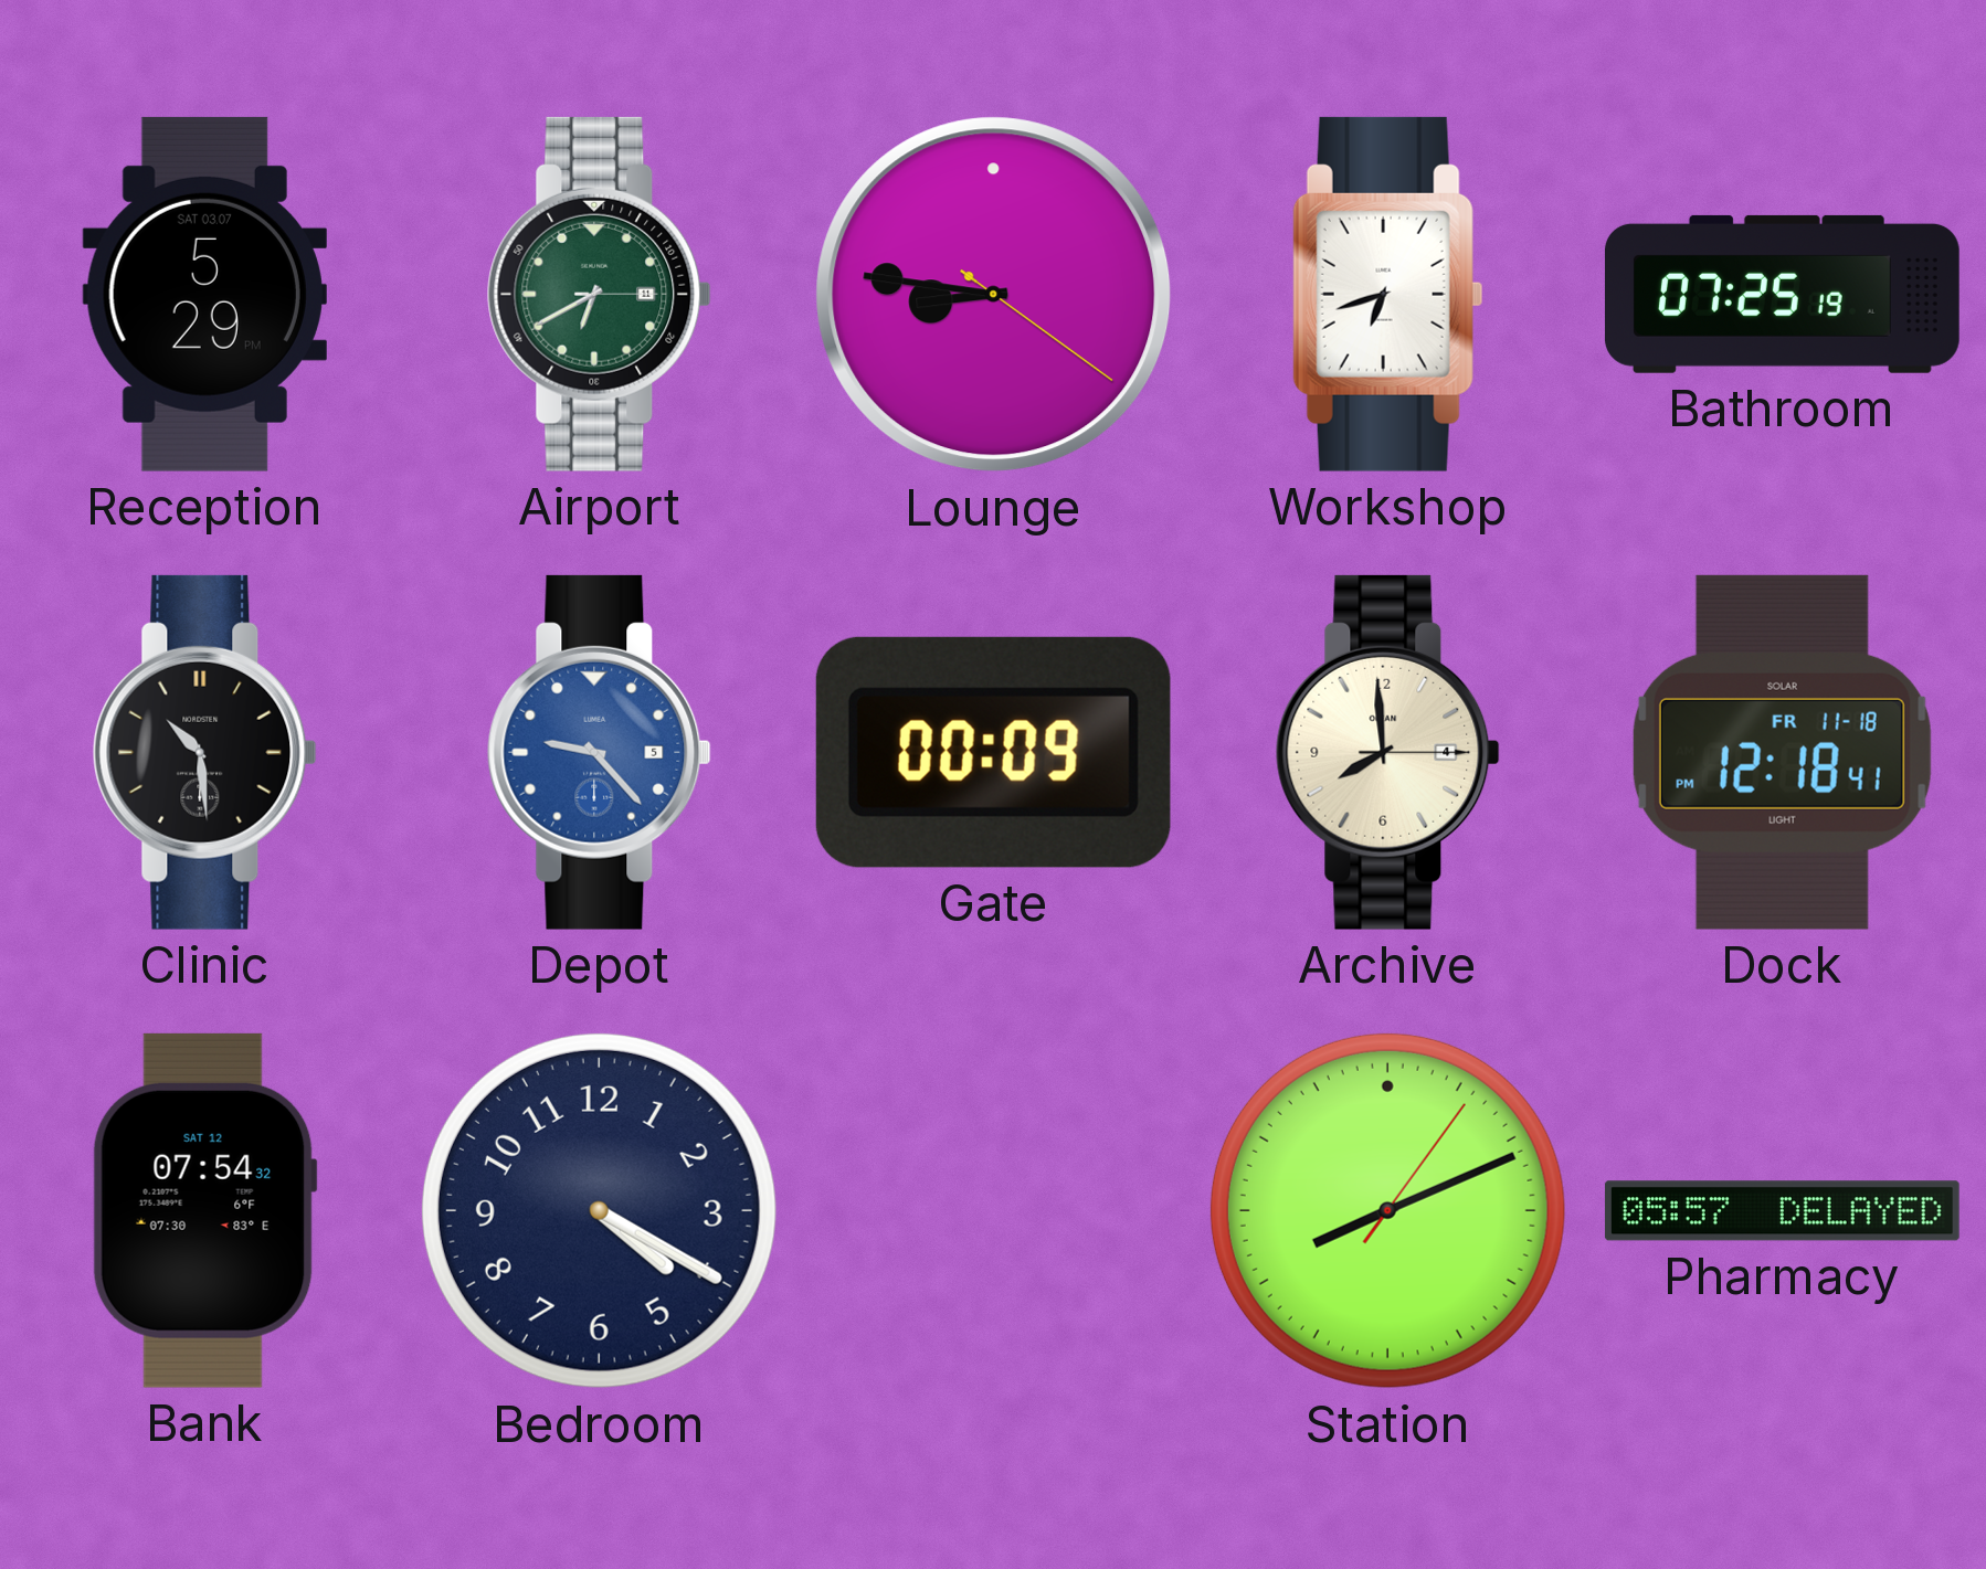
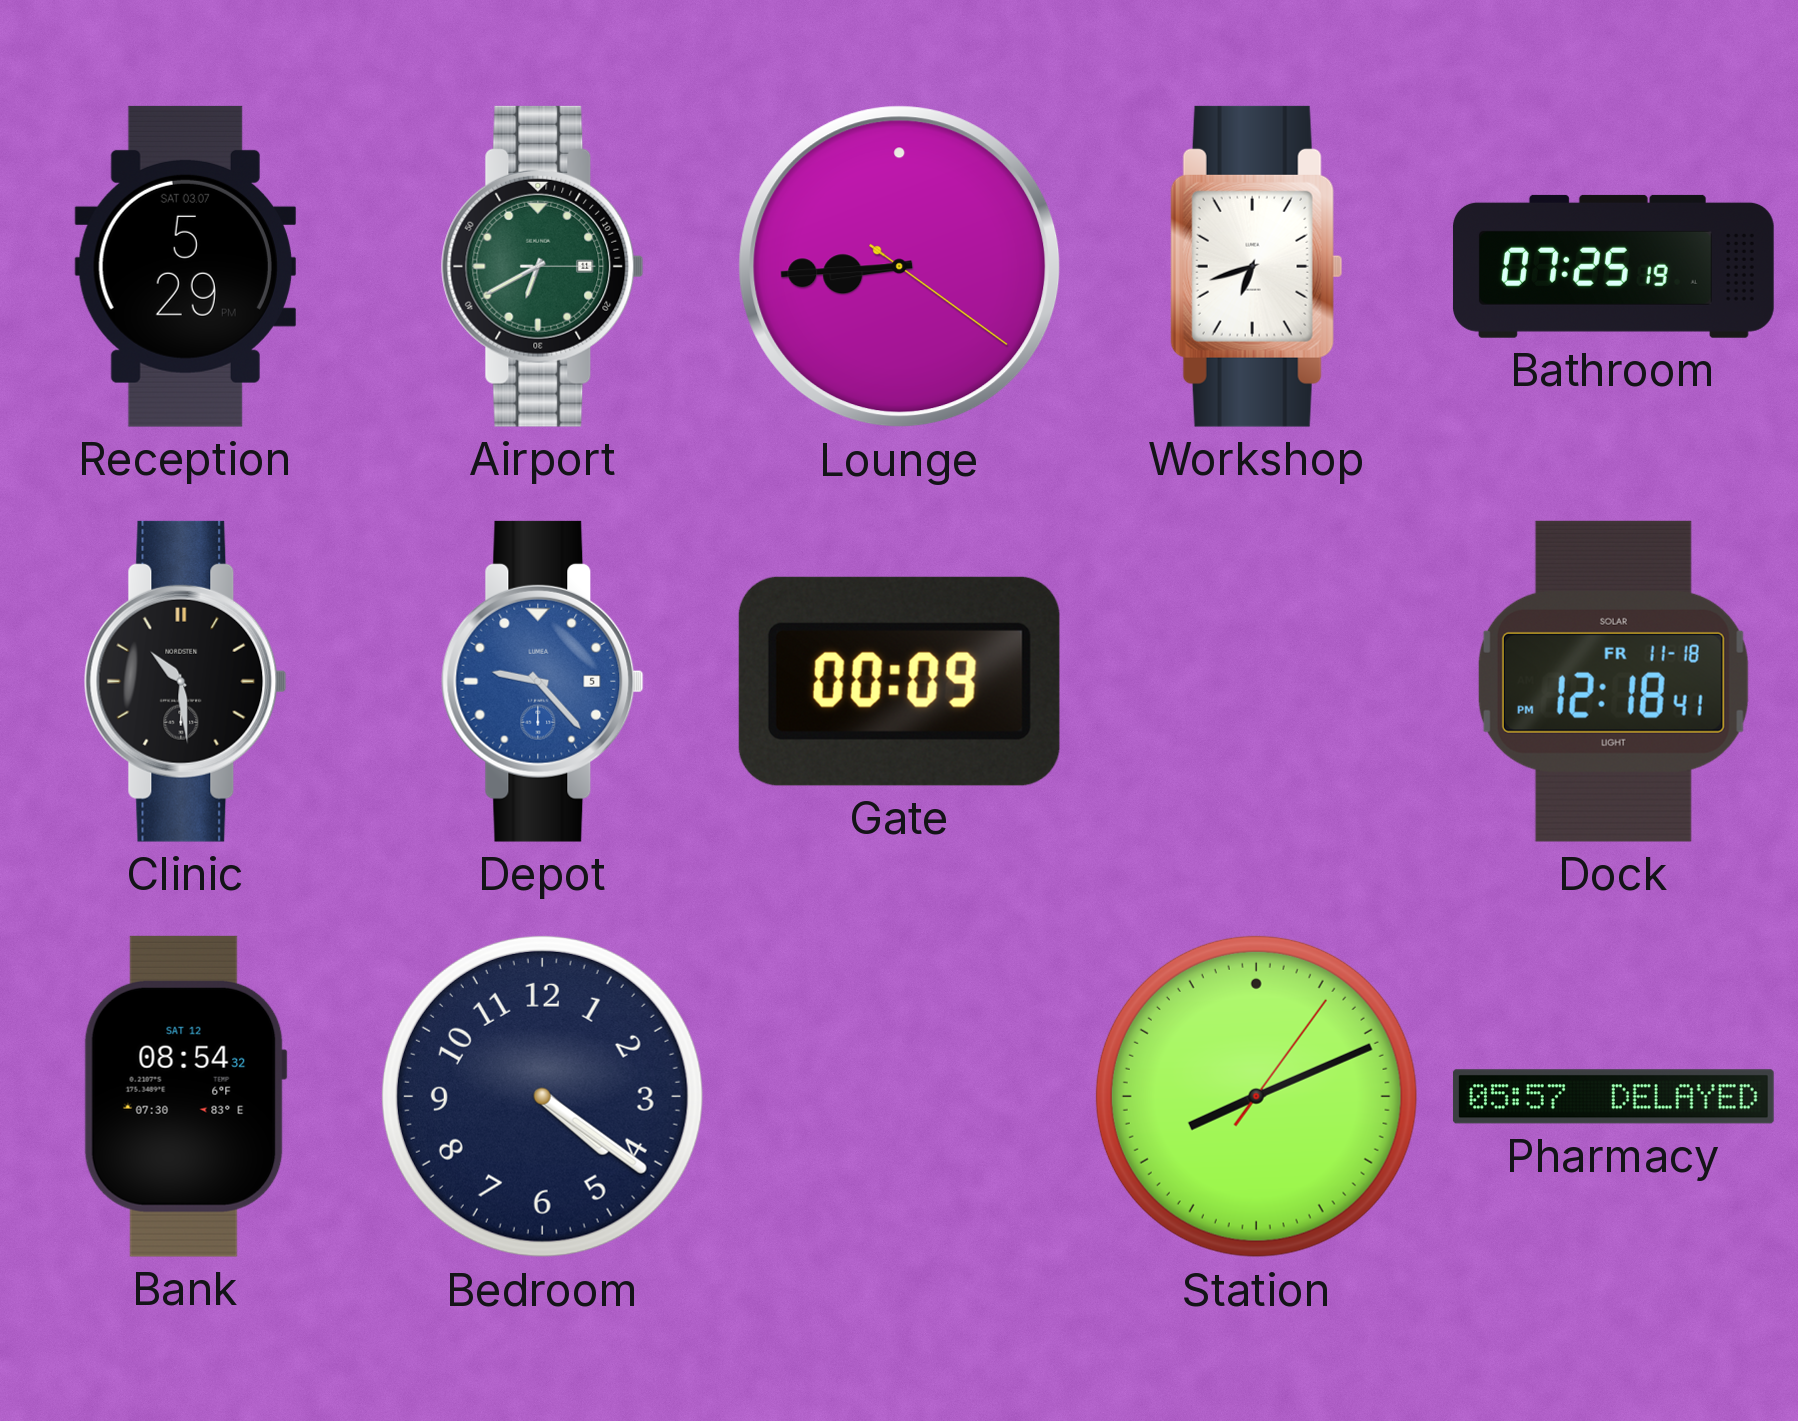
Lounge: 8:46 -> 8:44 (900, 267)
Archive: 7:59 -> none (1387, 752)
Bank: 07:54 -> 08:54 (185, 1096)
Bedroom: 4:20 -> 4:21 (542, 1096)
